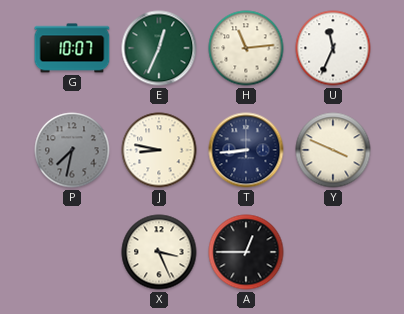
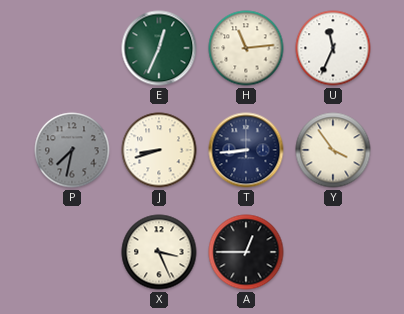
G: 10:07 -> none (72, 48)
J: 8:47 -> 8:42 (159, 150)
Y: 3:49 -> 3:54 (333, 150)
